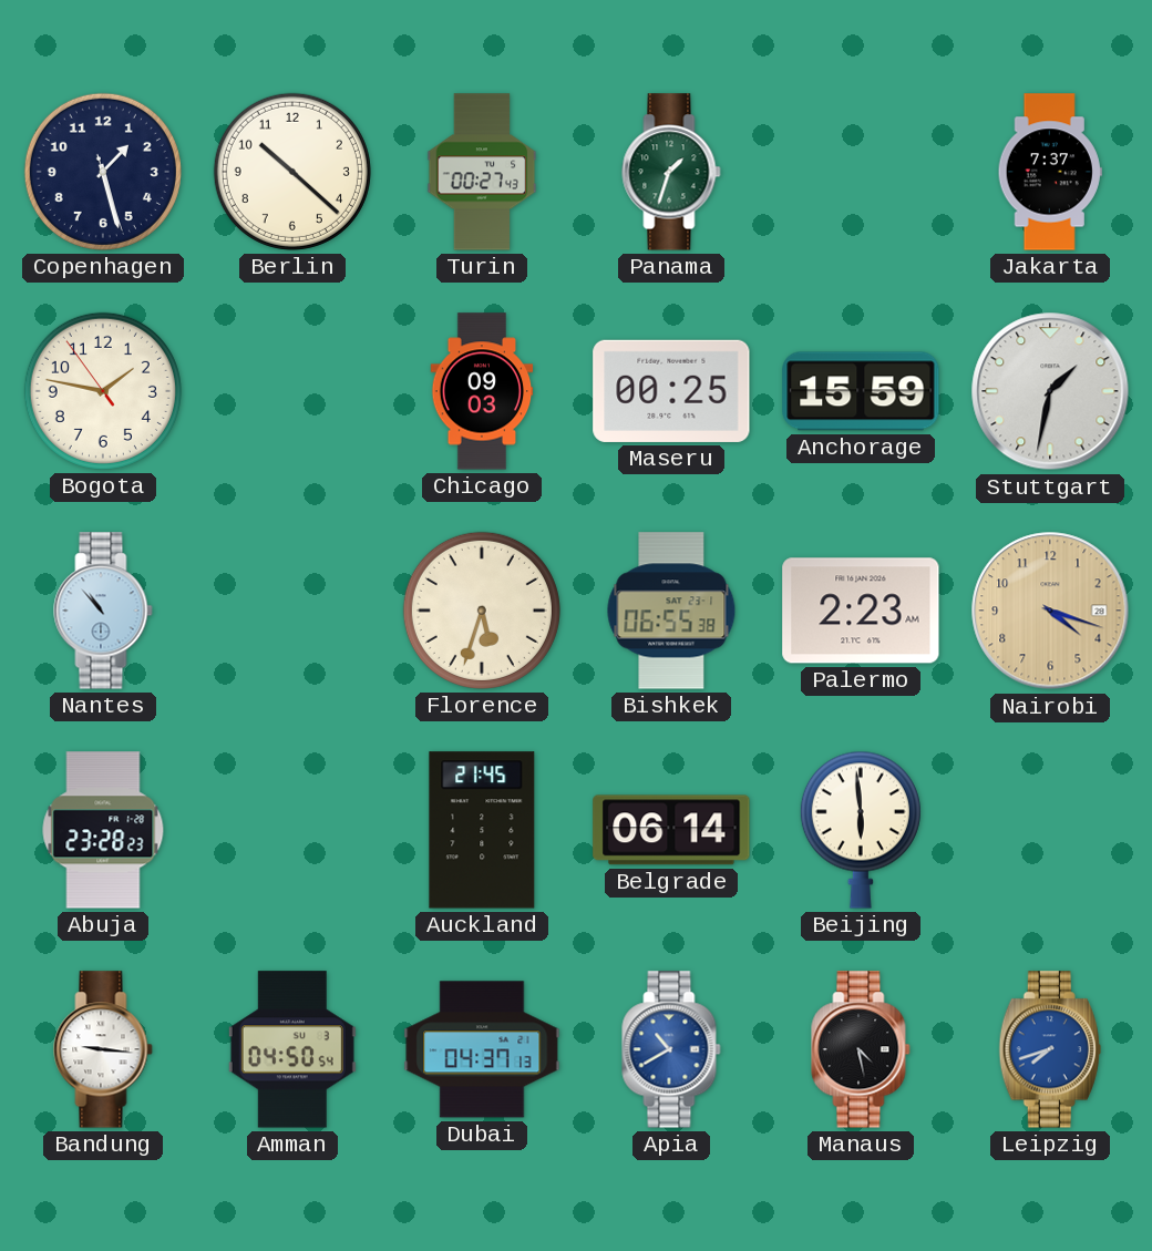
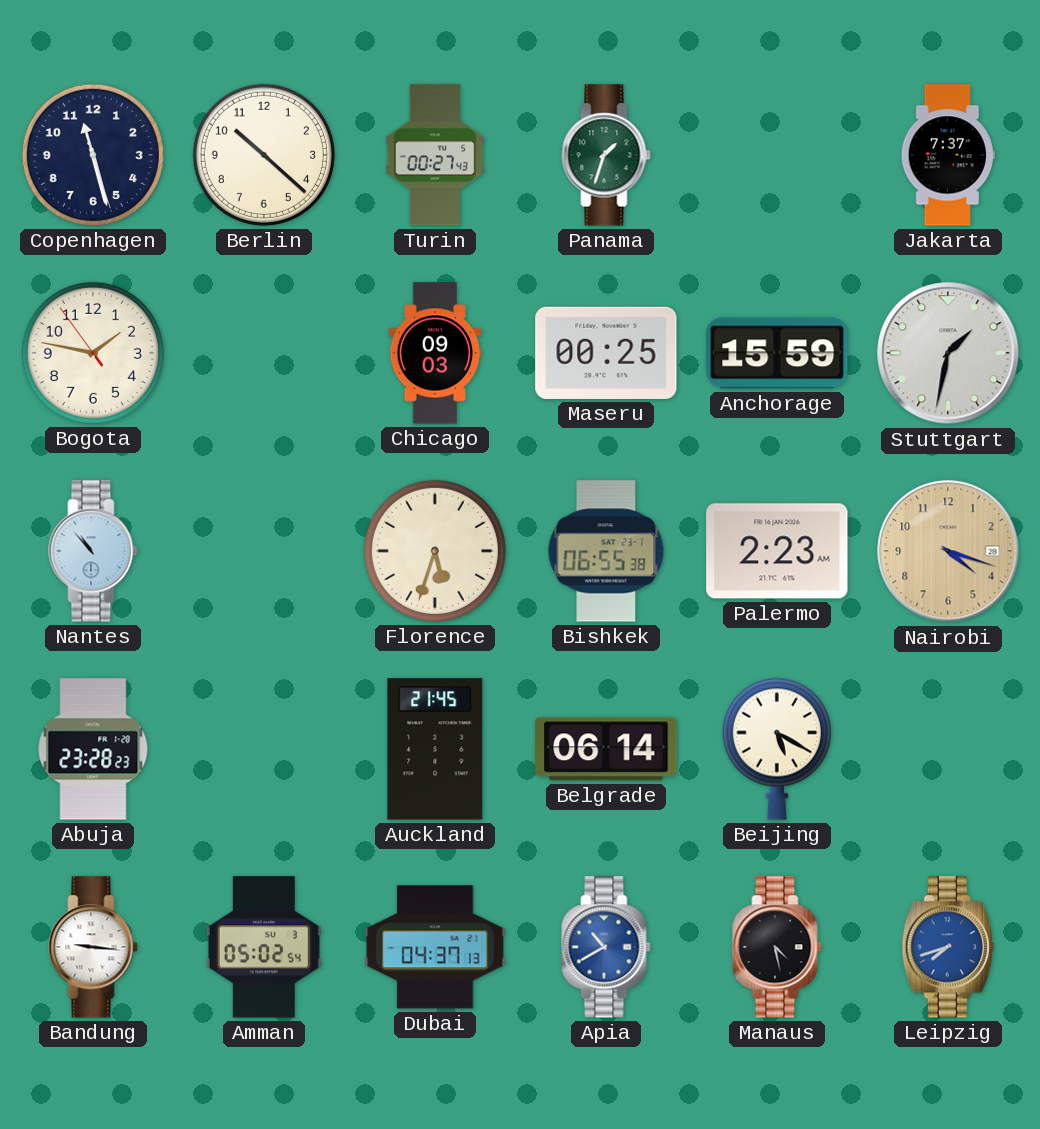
Copenhagen: 1:27 -> 11:27 (93, 155)
Beijing: 5:59 -> 5:20 (777, 749)
Amman: 04:50 -> 05:02 (264, 947)
